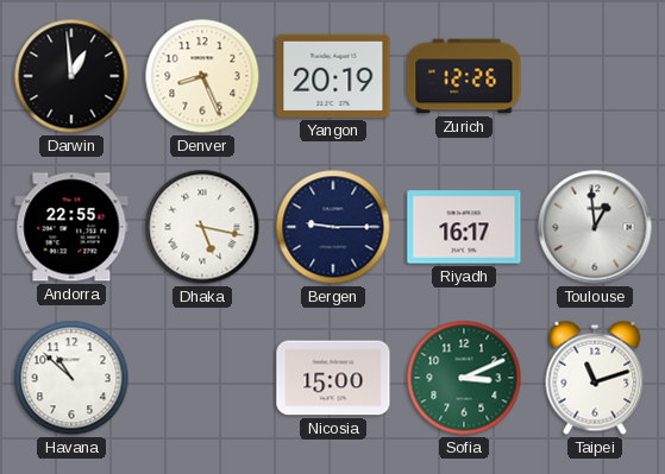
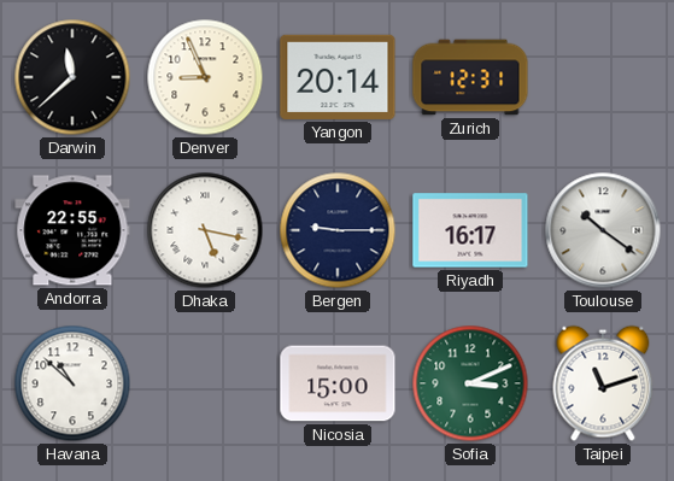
Darwin: 12:59 -> 11:38 (72, 77)
Denver: 8:26 -> 8:56 (205, 77)
Yangon: 20:19 -> 20:14 (338, 77)
Zurich: 12:26 -> 12:31 (470, 77)
Toulouse: 12:59 -> 10:21 (603, 230)
